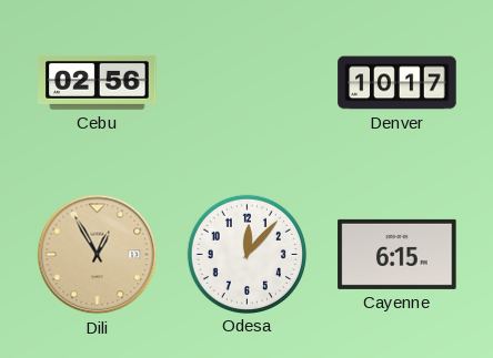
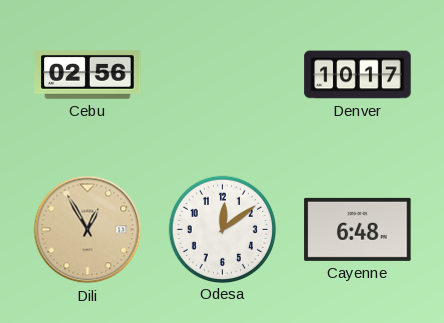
Odesa: 12:07 -> 12:09 (222, 229)
Cayenne: 6:15 -> 6:48 (358, 229)
